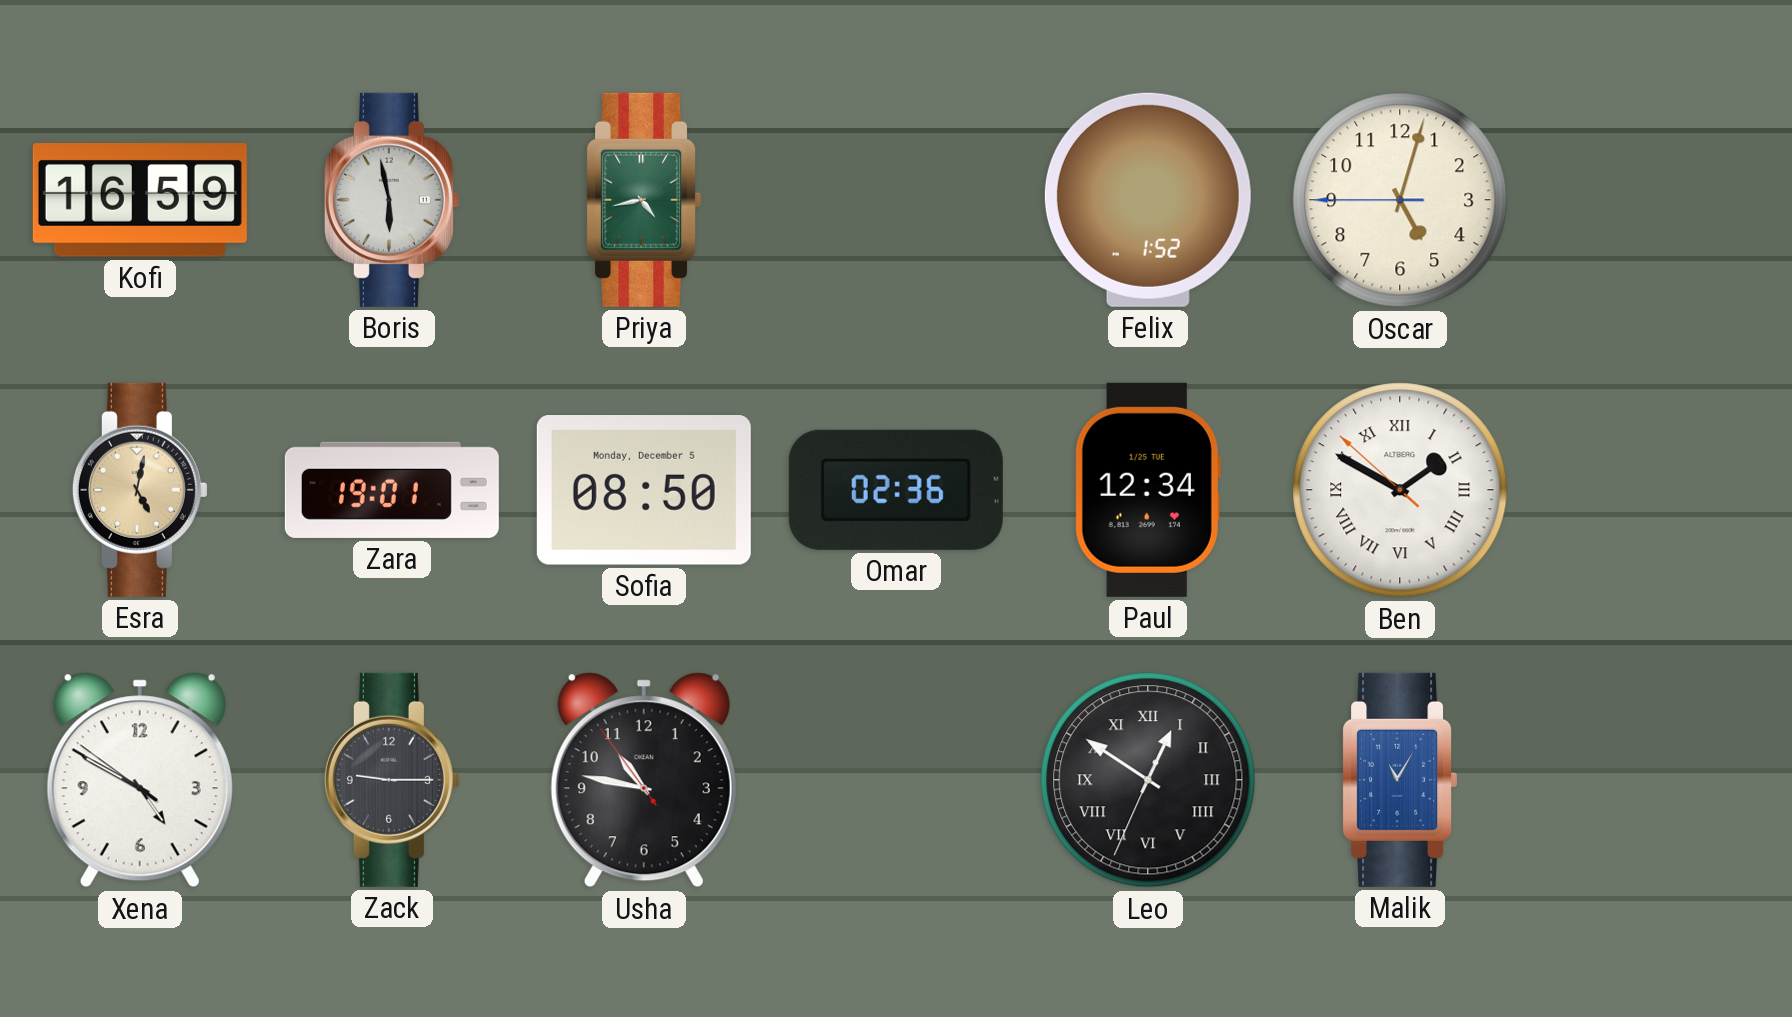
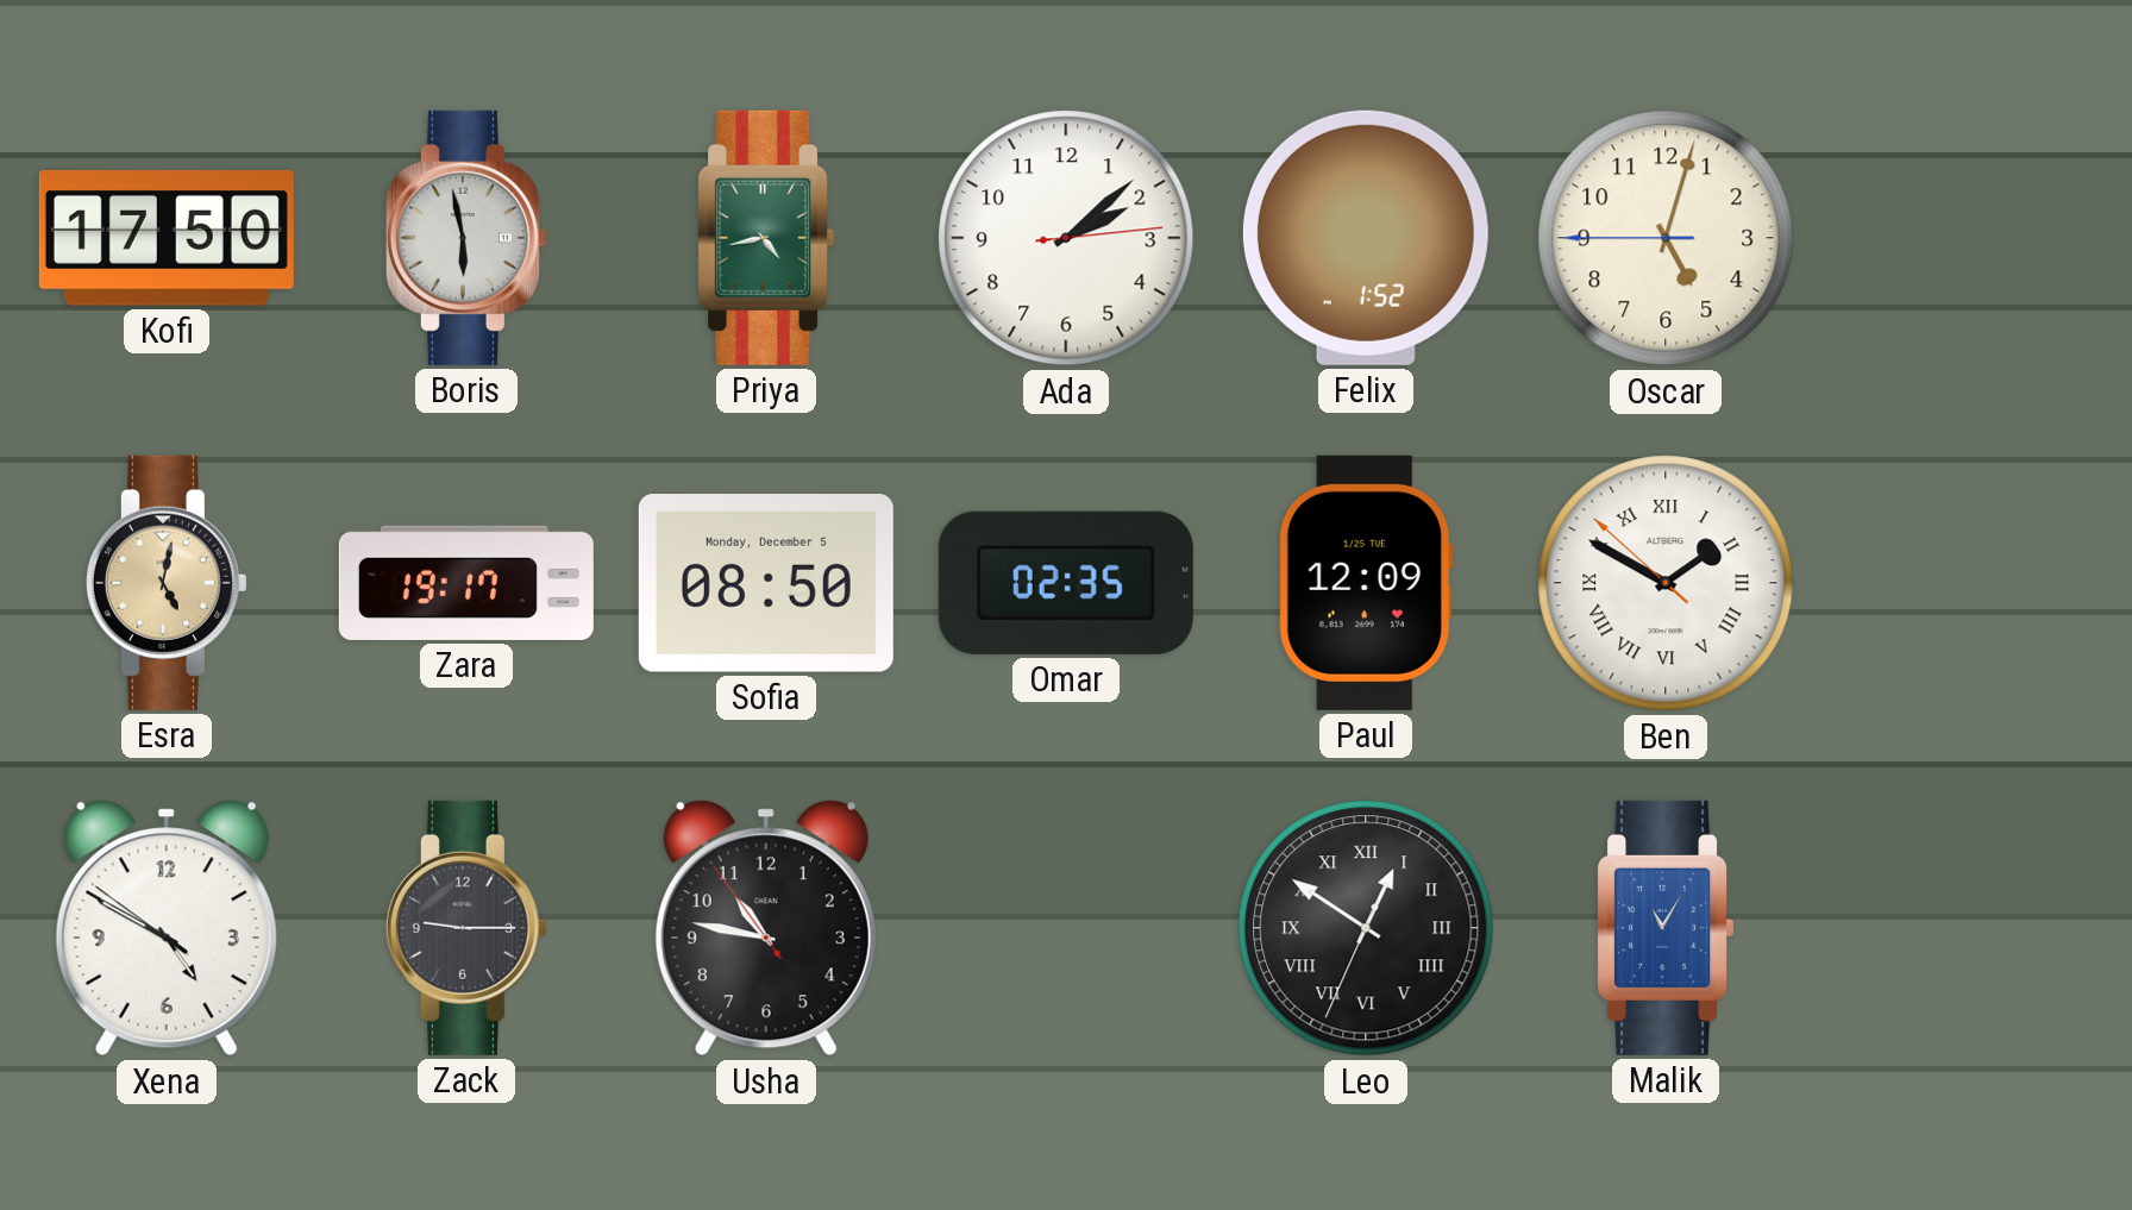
Kofi: 16:59 -> 17:50 (167, 239)
Ada: none -> 2:08 (1066, 238)
Zara: 19:01 -> 19:17 (466, 583)
Omar: 02:36 -> 02:35 (1066, 583)
Paul: 12:34 -> 12:09 (1366, 583)
